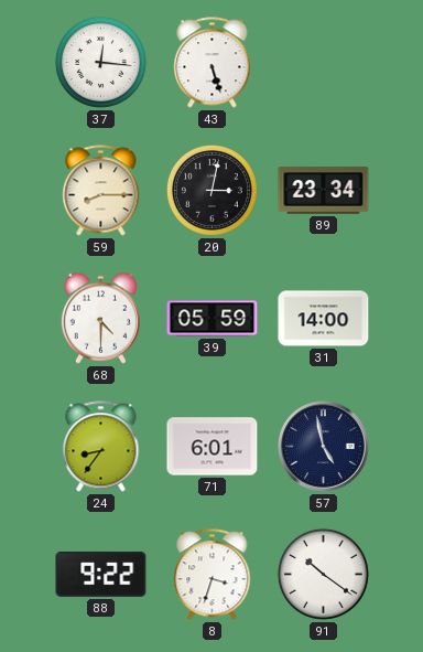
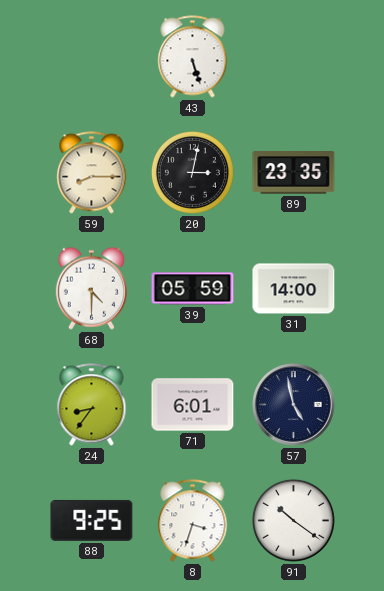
37: 12:16 -> none (100, 62)
89: 23:34 -> 23:35 (294, 173)
88: 9:22 -> 9:25 (92, 520)
